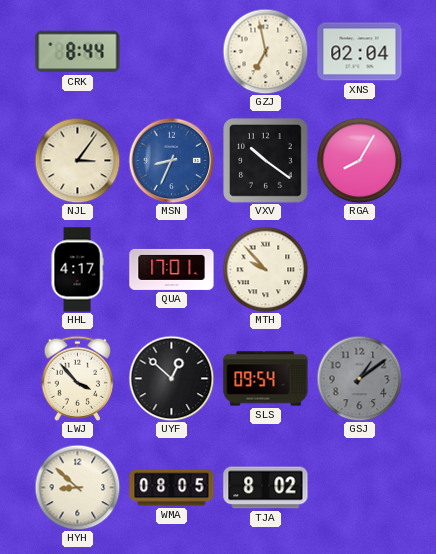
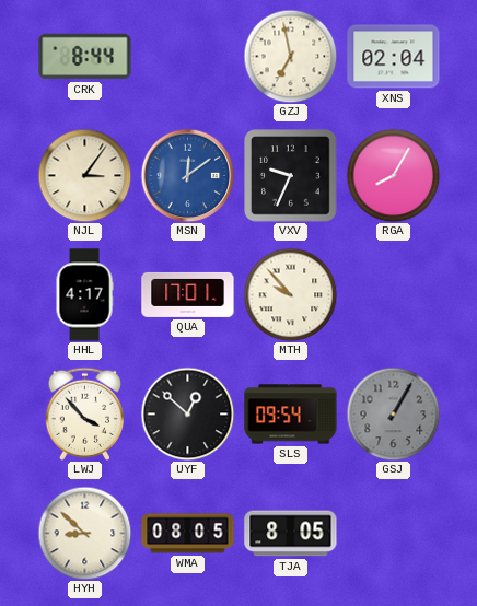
MSN: 8:34 -> 12:09 (187, 175)
VXV: 10:21 -> 9:34 (291, 176)
GSJ: 1:09 -> 1:05 (393, 413)
TJA: 8:02 -> 8:05 (291, 534)
